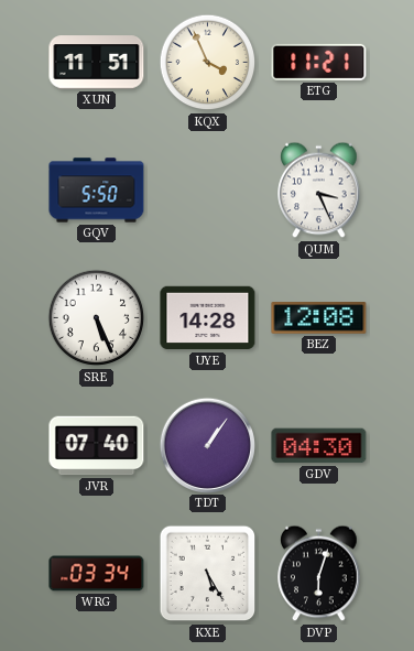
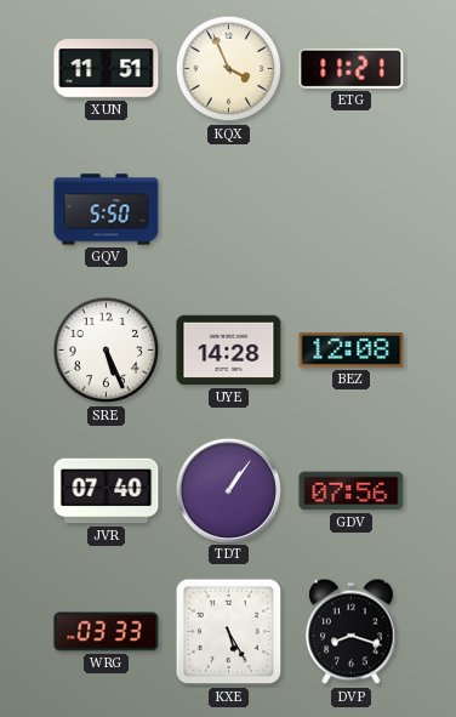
QUM: 3:26 -> none (319, 191)
GDV: 04:30 -> 07:56 (352, 491)
WRG: 03:34 -> 03:33 (107, 632)
DVP: 6:03 -> 8:18 (352, 632)
